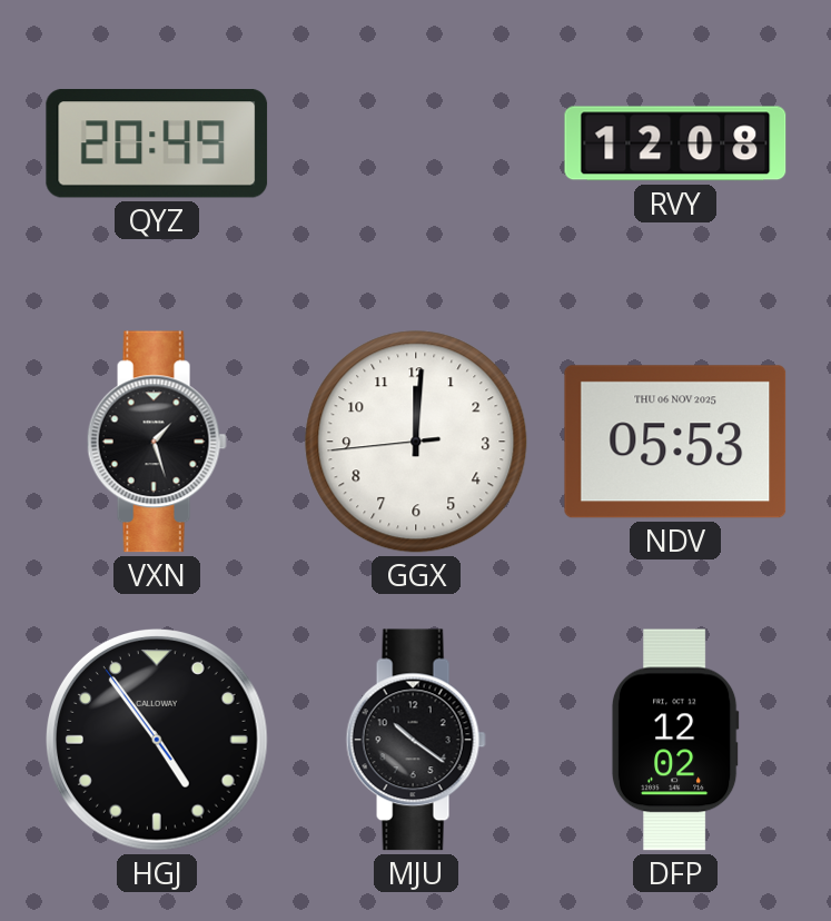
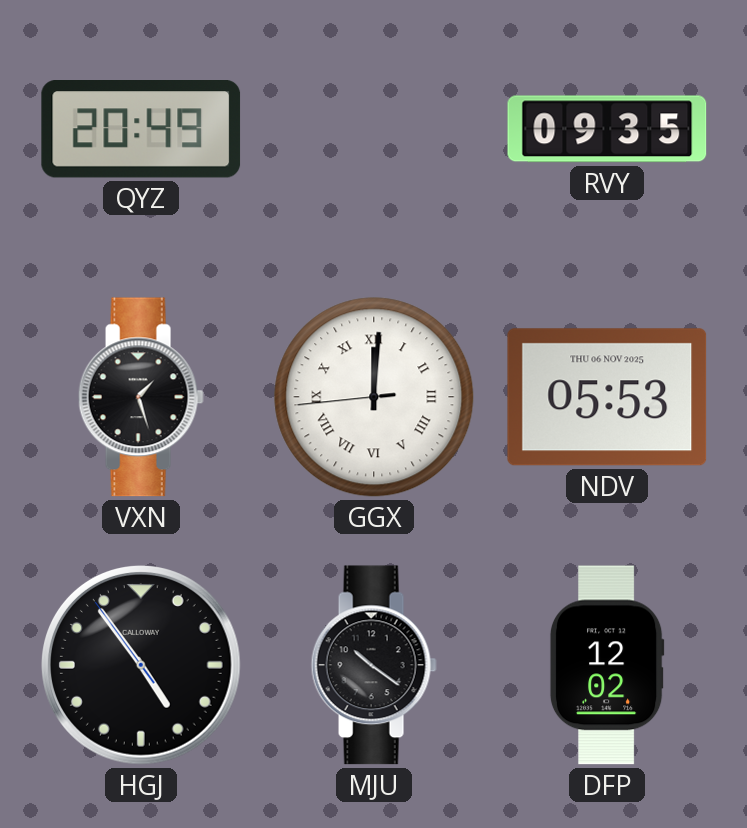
RVY: 12:08 -> 09:35 (607, 129)
GGX numerals: Arabic -> Roman (374, 397)
